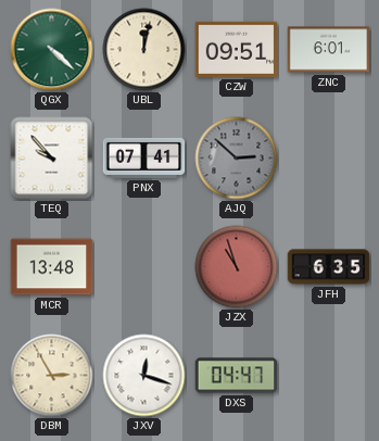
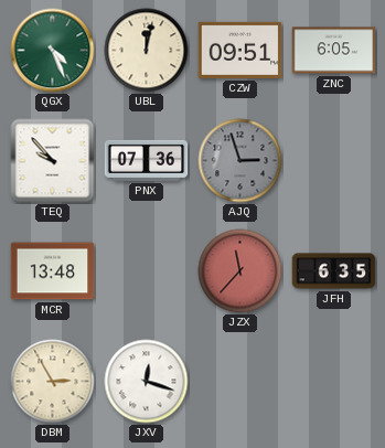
QGX: 4:22 -> 4:26 (53, 51)
ZNC: 6:01 -> 6:05 (334, 51)
PNX: 07:41 -> 07:36 (147, 160)
AJQ: 2:52 -> 2:57 (240, 161)
JZX: 10:57 -> 11:37 (240, 271)
DXS: 04:47 -> none (237, 376)
